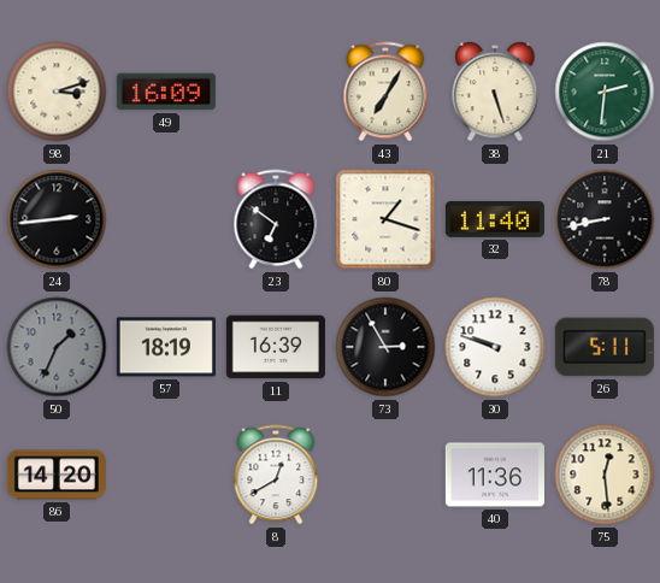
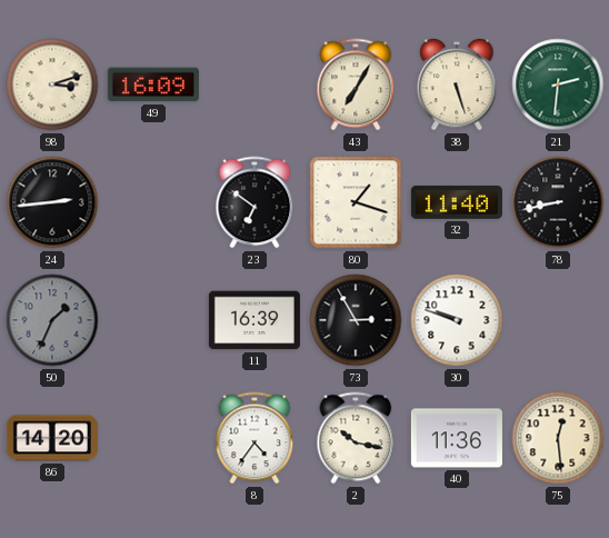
57: 18:19 -> none (166, 347)
26: 5:11 -> none (605, 347)
8: 12:40 -> 4:36 (254, 438)
2: none -> 10:17 (356, 438)
